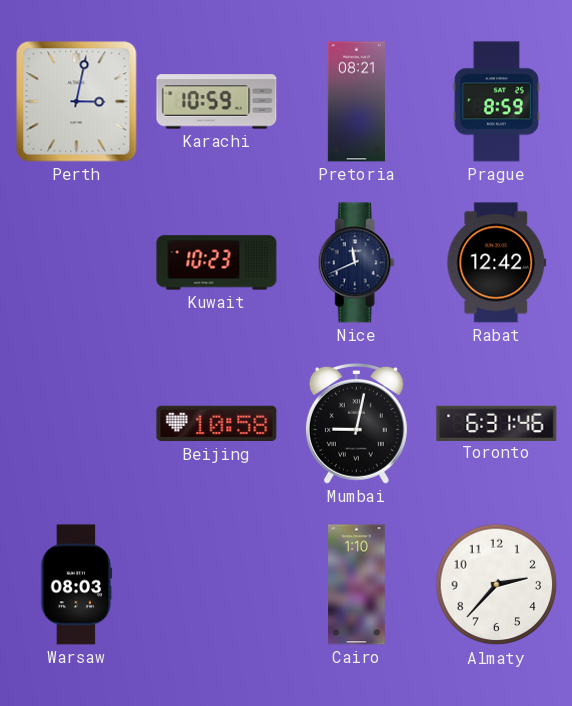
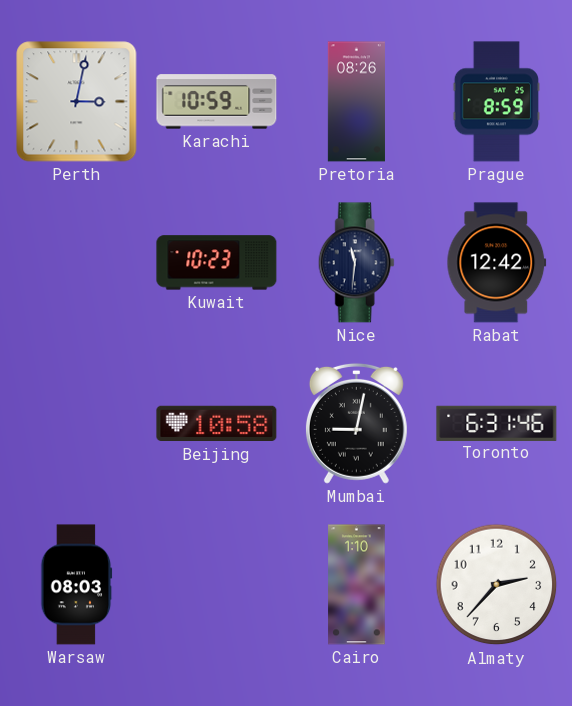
Pretoria: 08:21 -> 08:26 (356, 102)
Nice: 11:41 -> 11:31 (356, 263)
